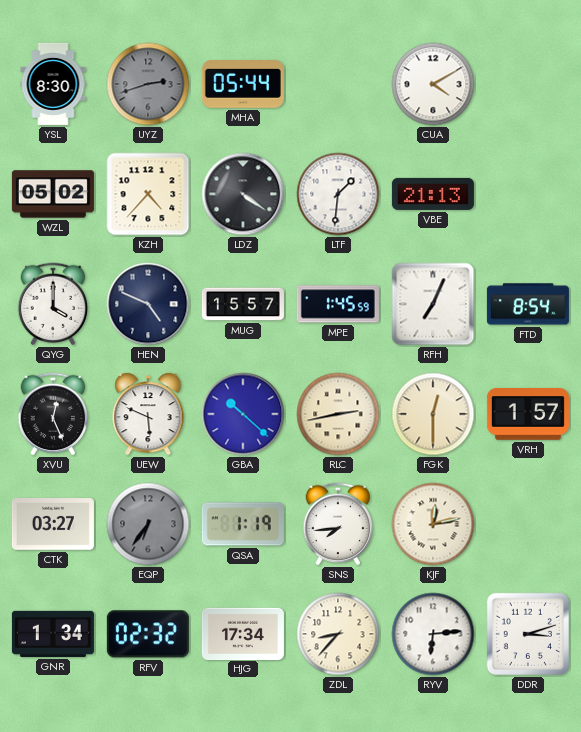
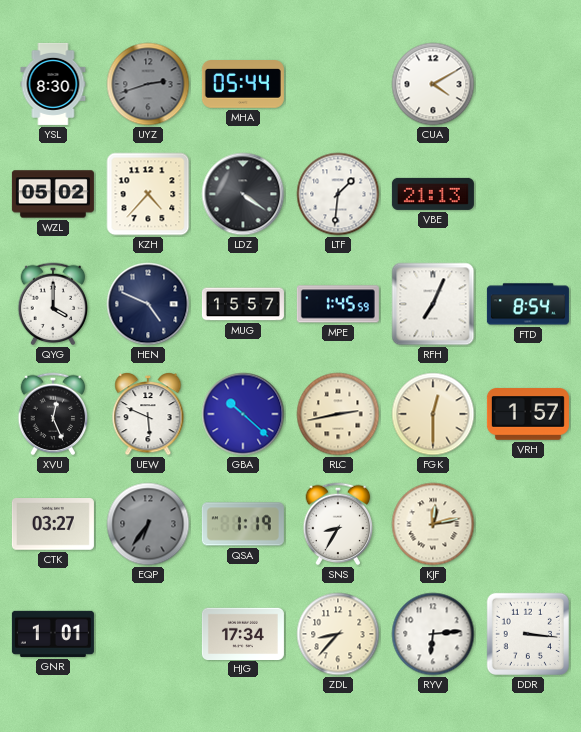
SNS: 7:44 -> 8:35 (338, 524)
GNR: 1:34 -> 1:01 (53, 634)
RFV: 02:32 -> none (148, 634)
DDR: 3:12 -> 3:16 (528, 634)
